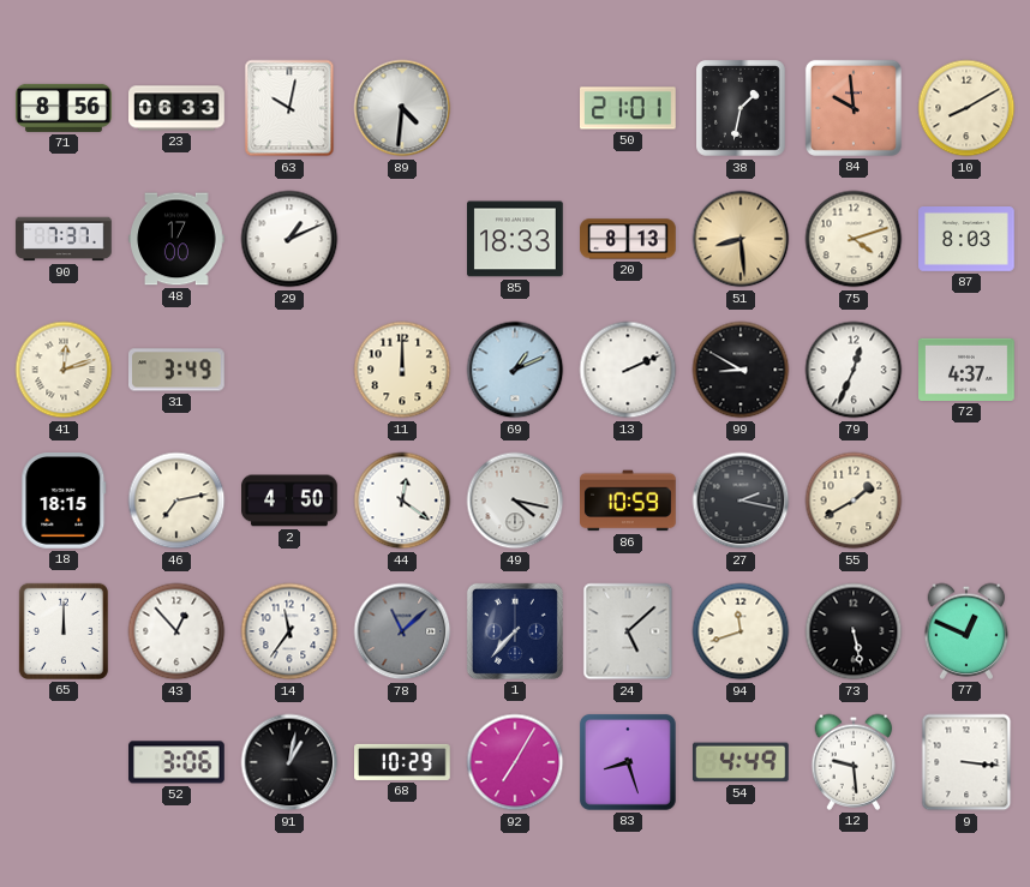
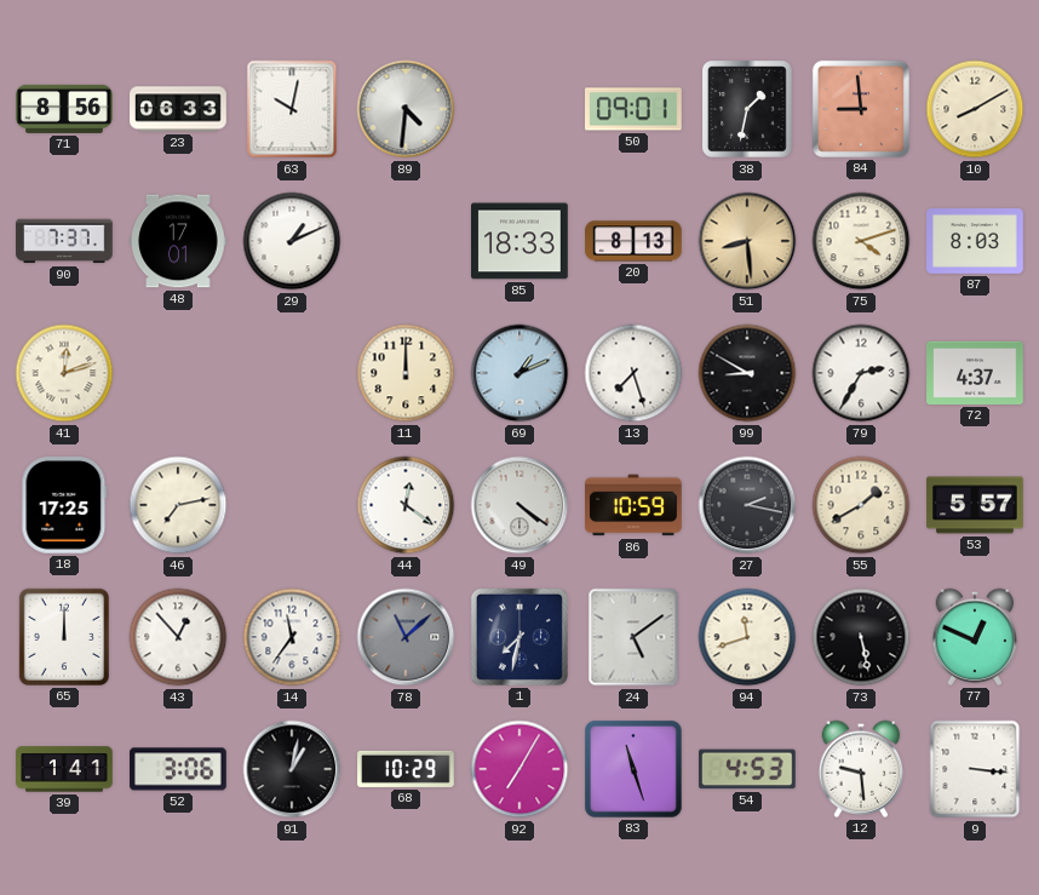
50: 21:01 -> 09:01 (635, 109)
84: 9:59 -> 8:59 (861, 109)
48: 17:00 -> 17:01 (178, 241)
31: 3:49 -> none (178, 370)
13: 2:11 -> 7:27 (633, 373)
79: 12:34 -> 2:35 (861, 373)
18: 18:15 -> 17:25 (64, 506)
2: 4:50 -> none (289, 501)
49: 4:17 -> 4:21 (519, 505)
53: none -> 5:57 (975, 505)
1: 7:37 -> 7:32 (519, 637)
24: 5:08 -> 5:09 (633, 637)
39: none -> 1:41 (64, 769)
83: 8:27 -> 11:27 (633, 769)
54: 4:49 -> 4:53 (748, 769)
